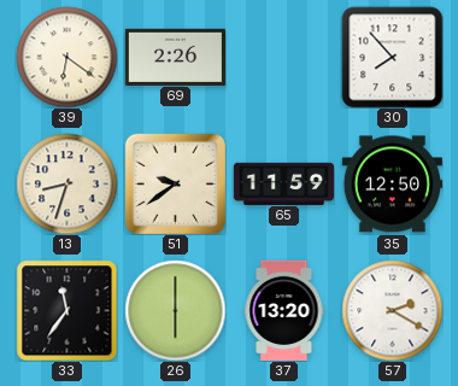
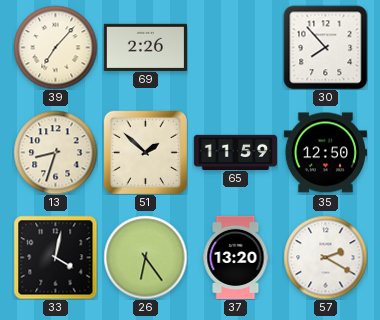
39: 6:21 -> 7:07 (55, 47)
51: 9:39 -> 1:52 (145, 152)
33: 11:36 -> 4:02 (55, 257)
26: 6:00 -> 6:24 (145, 257)
